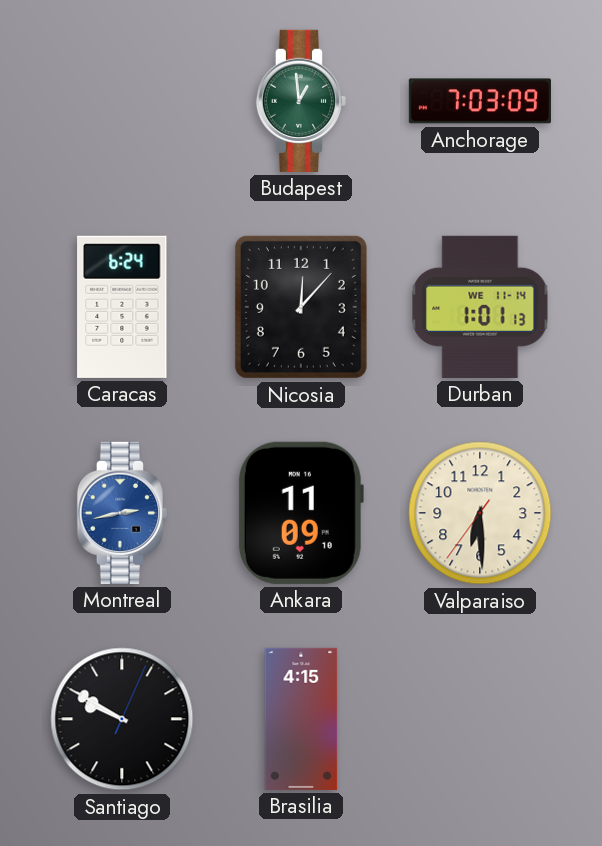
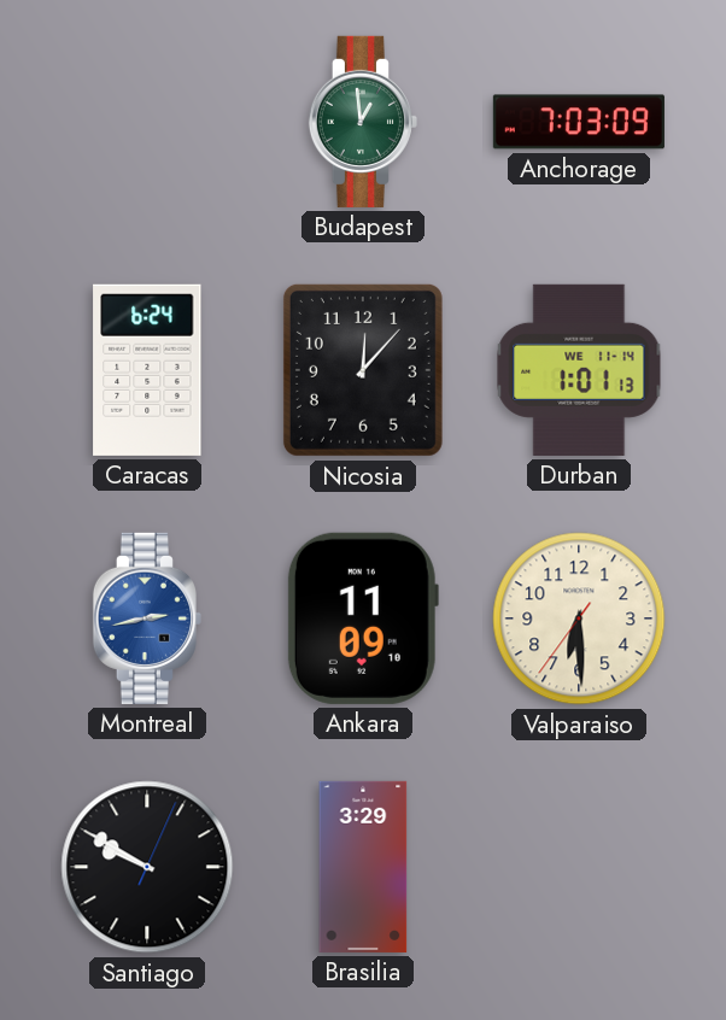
Brasilia: 4:15 -> 3:29 (363, 867)
